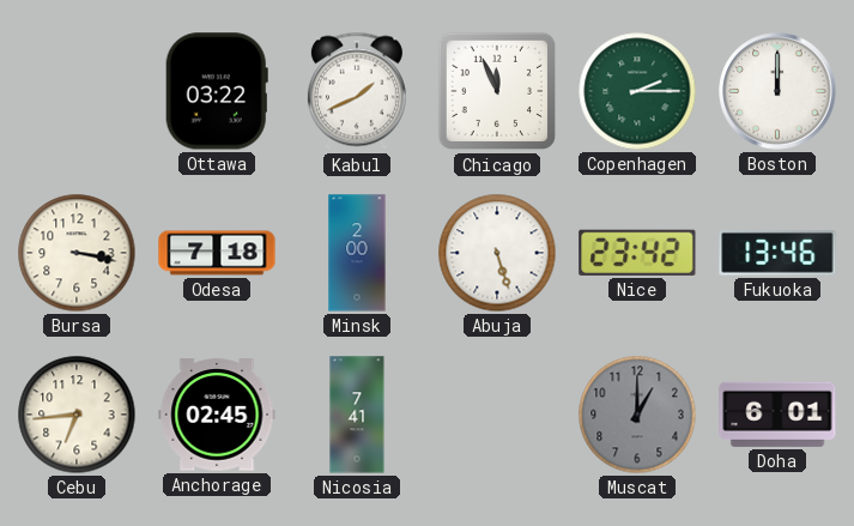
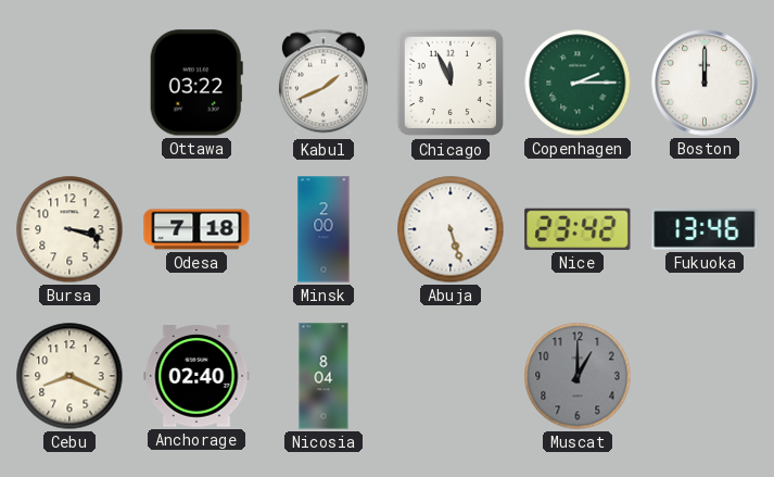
Bursa: 3:17 -> 3:18 (69, 229)
Cebu: 6:44 -> 8:19 (69, 376)
Anchorage: 02:45 -> 02:40 (196, 376)
Nicosia: 7:41 -> 8:04 (323, 376)
Doha: 6:01 -> none (777, 415)
